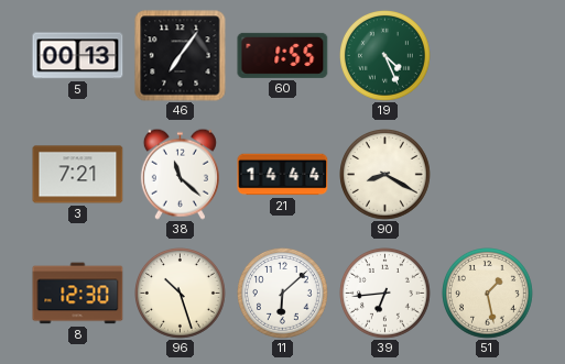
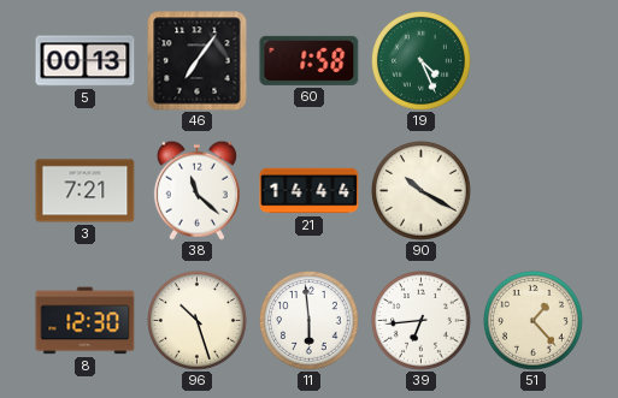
60: 1:55 -> 1:58 (310, 60)
90: 8:20 -> 10:20 (422, 191)
11: 6:08 -> 5:59 (310, 321)
51: 1:28 -> 1:23 (534, 321)
